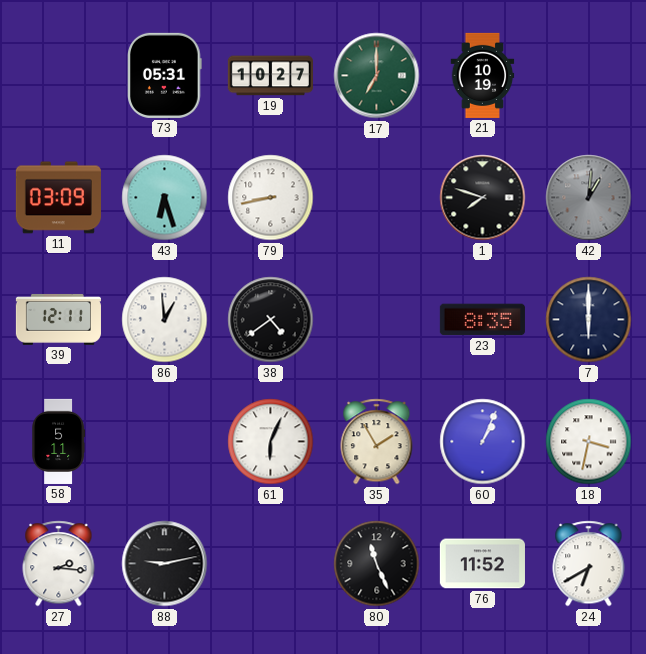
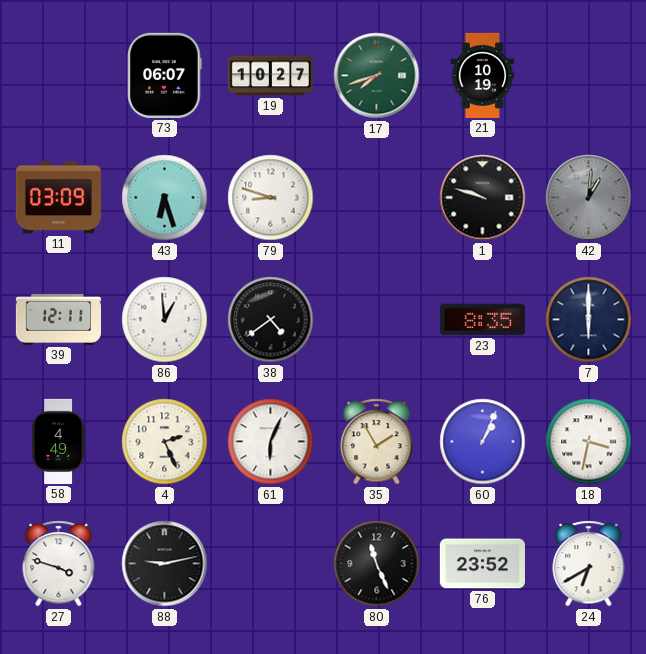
73: 05:31 -> 06:07 (165, 75)
17: 7:00 -> 7:42 (377, 76)
79: 8:43 -> 8:48 (271, 198)
1: 7:48 -> 9:48 (483, 198)
58: 5:11 -> 4:49 (59, 441)
4: none -> 2:26 (165, 442)
27: 2:16 -> 3:48 (59, 564)
76: 11:52 -> 23:52 (482, 564)
